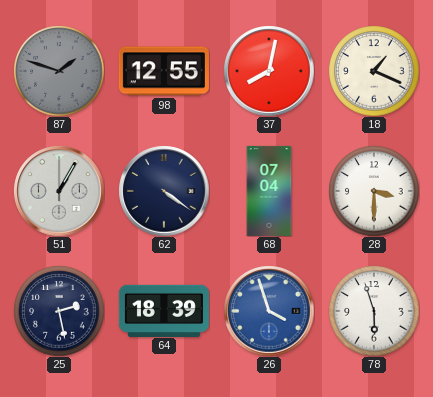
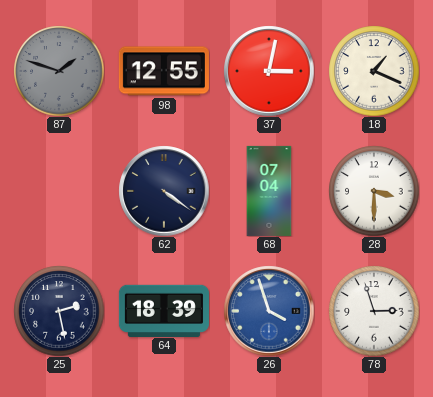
37: 8:02 -> 3:02 (269, 71)
51: 1:05 -> none (59, 191)
78: 5:57 -> 2:57 (374, 311)
